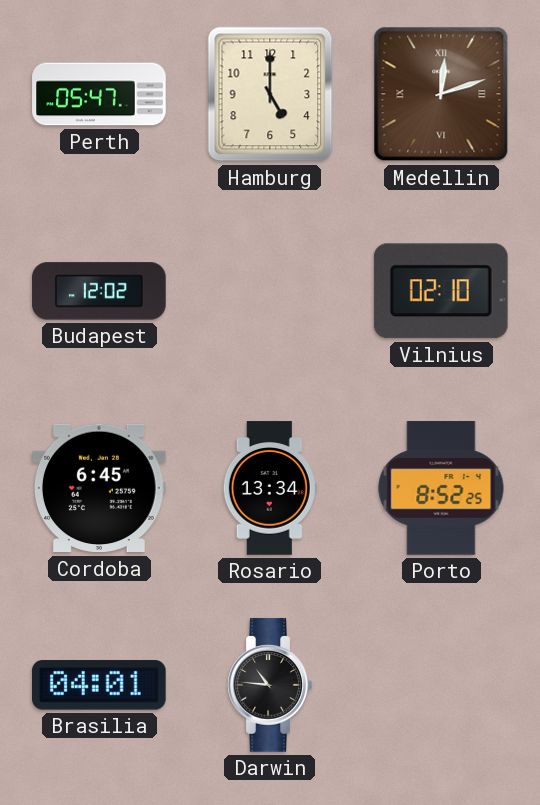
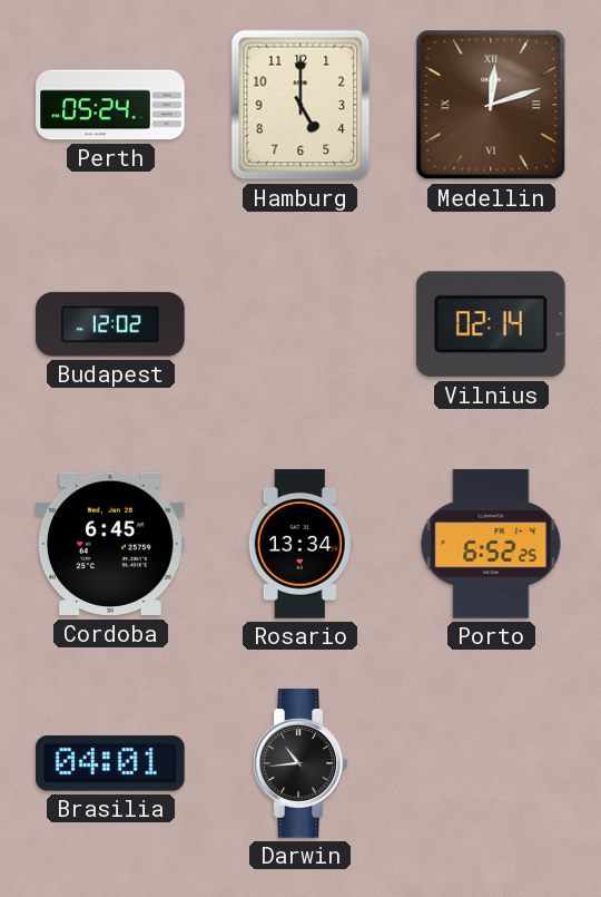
Perth: 05:47 -> 05:24 (110, 105)
Vilnius: 02:10 -> 02:14 (491, 324)
Porto: 8:52 -> 6:52 (491, 544)
Darwin: 10:46 -> 10:44 (300, 763)
